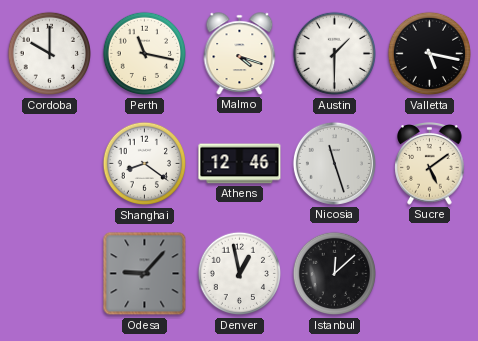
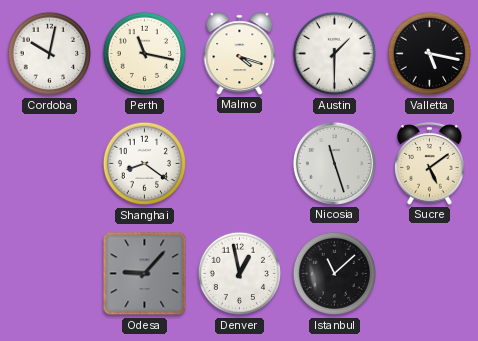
Cordoba: 10:00 -> 10:02 (50, 54)
Athens: 12:46 -> none (240, 164)
Istanbul: 12:08 -> 11:08 (335, 274)
